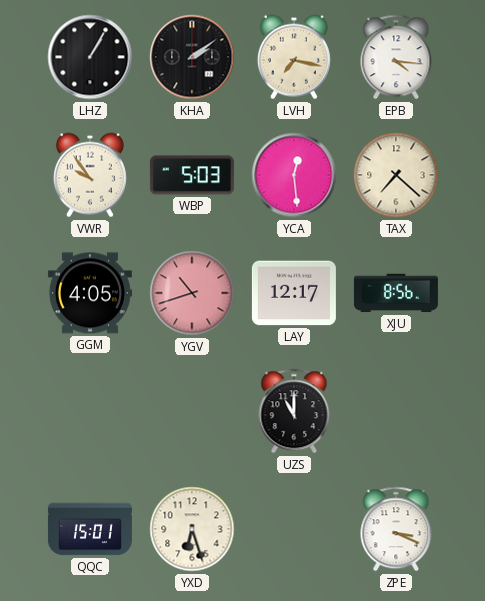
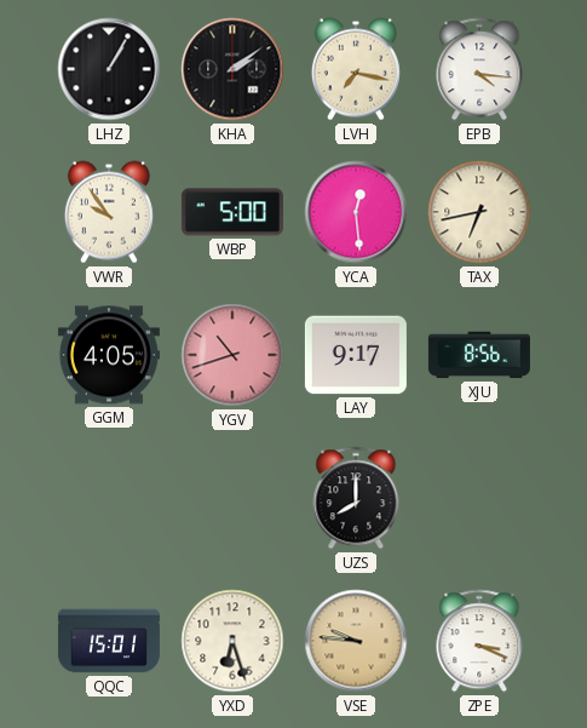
WBP: 5:03 -> 5:00 (232, 212)
TAX: 7:22 -> 6:43 (479, 212)
LAY: 12:17 -> 9:17 (356, 355)
UZS: 11:00 -> 8:00 (356, 498)
VSE: none -> 9:46 (356, 641)
